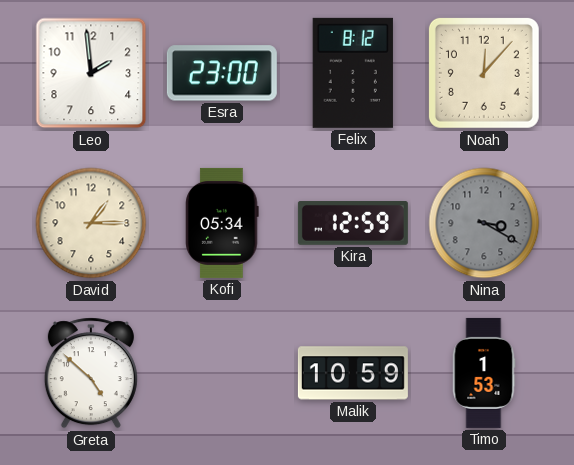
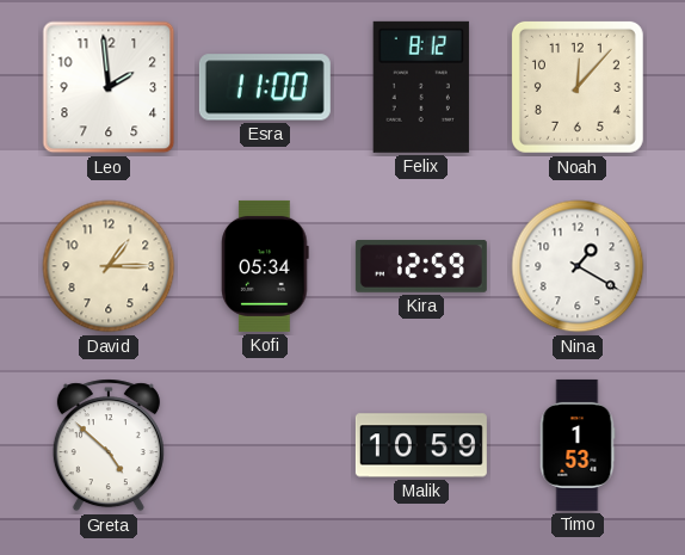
Esra: 23:00 -> 11:00 (265, 87)
Nina: 3:20 -> 1:20 (578, 266)
Nina dial: grey -> white (578, 266)
